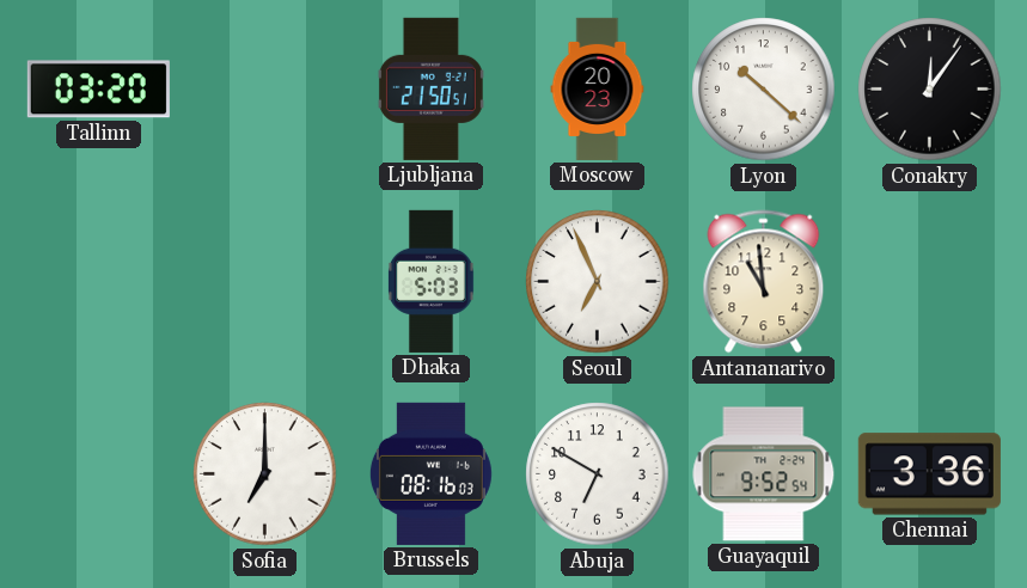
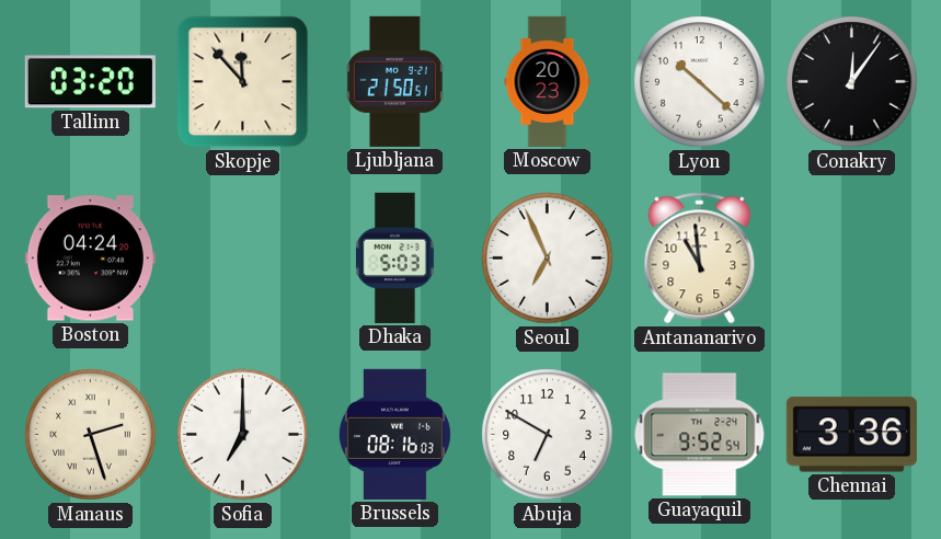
Skopje: none -> 11:53 (243, 82)
Boston: none -> 04:24 (90, 259)
Manaus: none -> 2:27 (91, 435)
